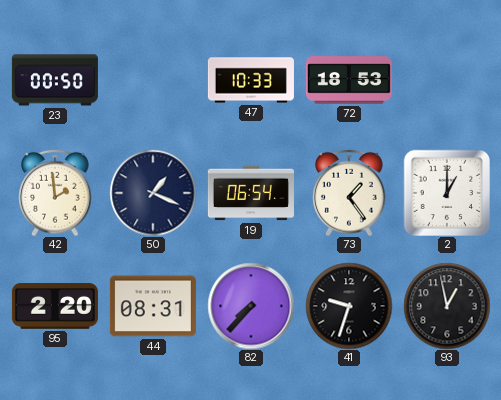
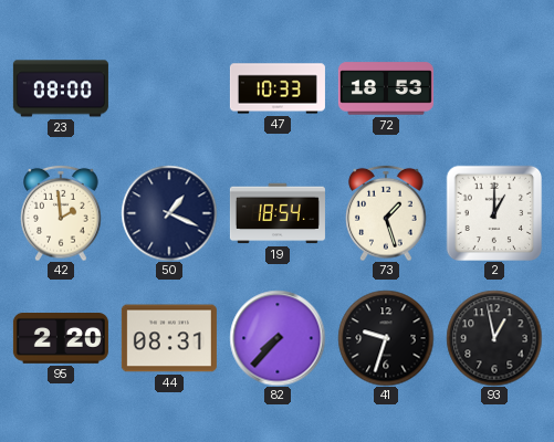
23: 00:50 -> 08:00 (61, 88)
19: 06:54 -> 18:54 (278, 213)
73: 1:24 -> 1:27 (386, 213)
